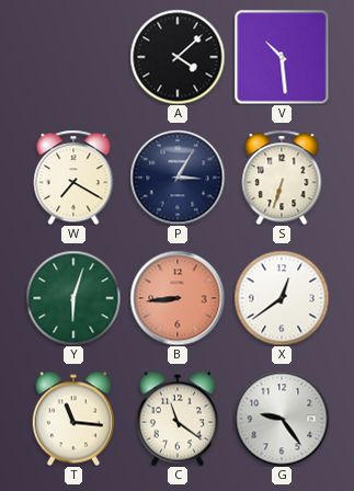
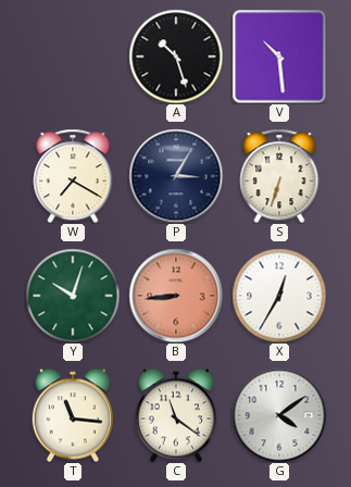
A: 4:08 -> 10:27 (176, 57)
Y: 6:03 -> 10:03 (73, 296)
X: 12:39 -> 12:35 (279, 296)
G: 9:24 -> 4:09 (279, 415)
